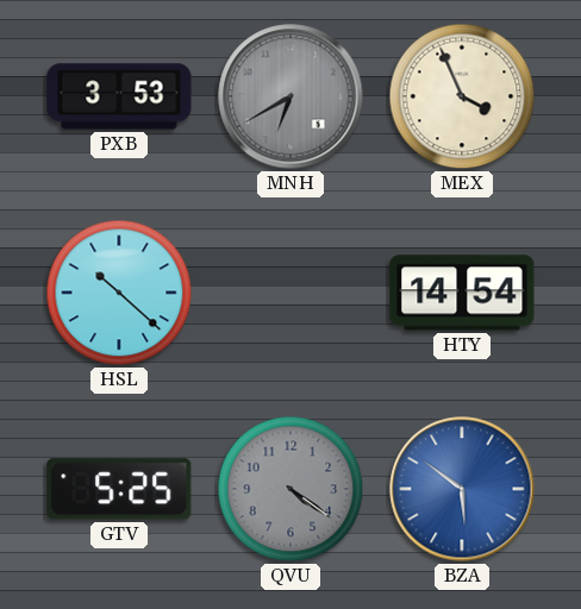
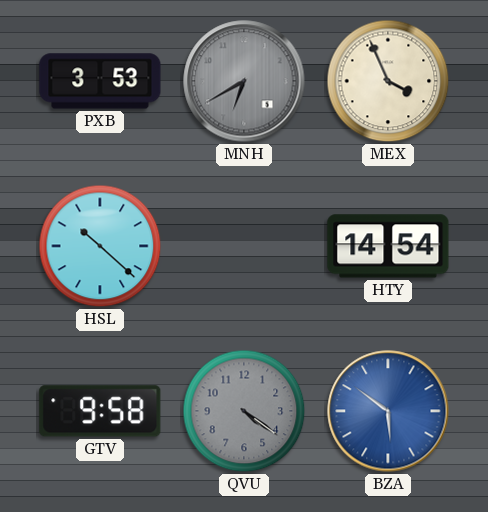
GTV: 5:25 -> 9:58 (100, 411)
